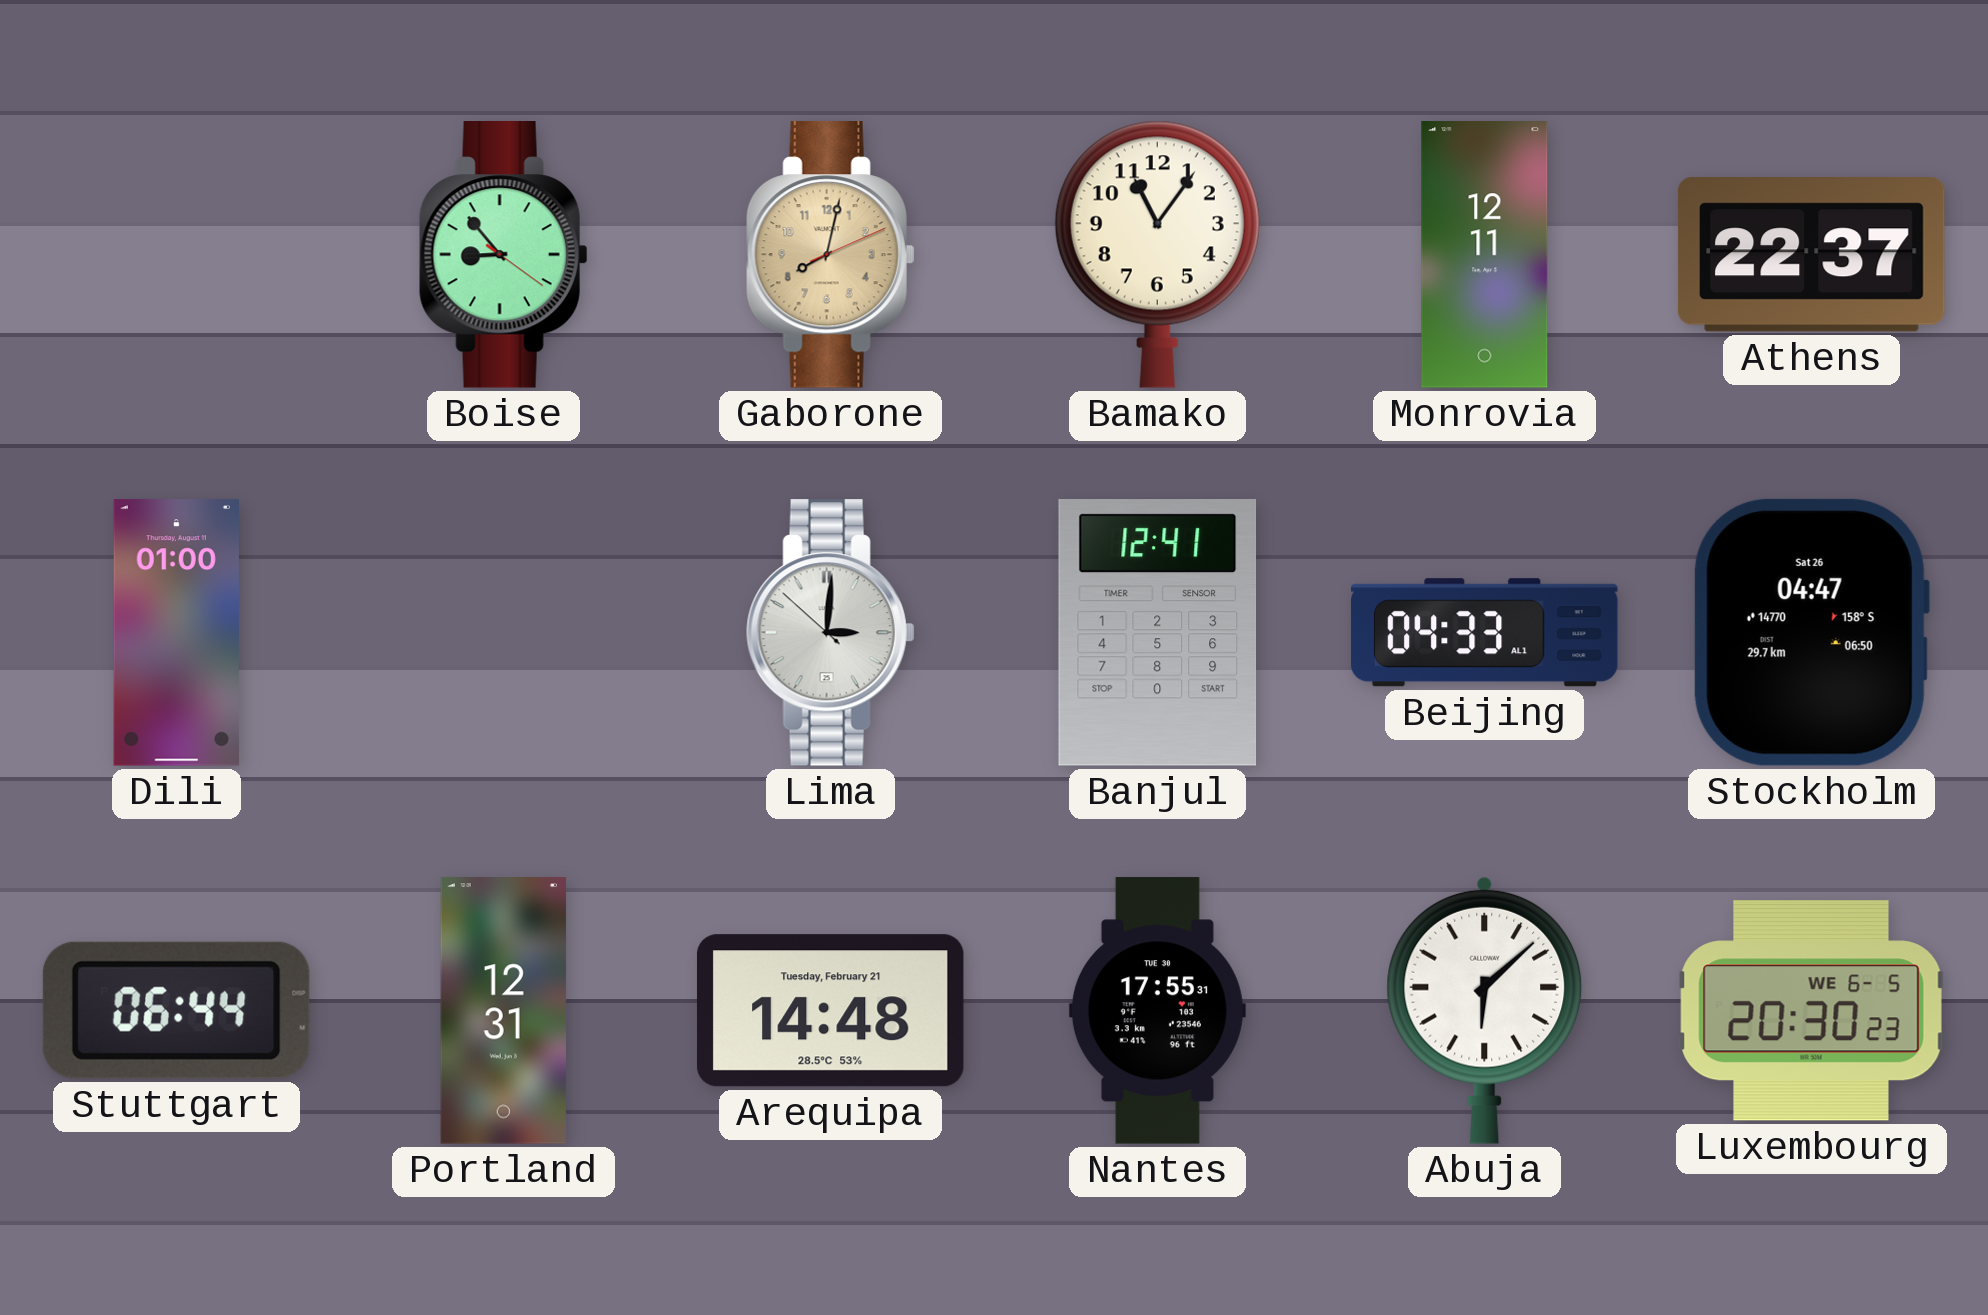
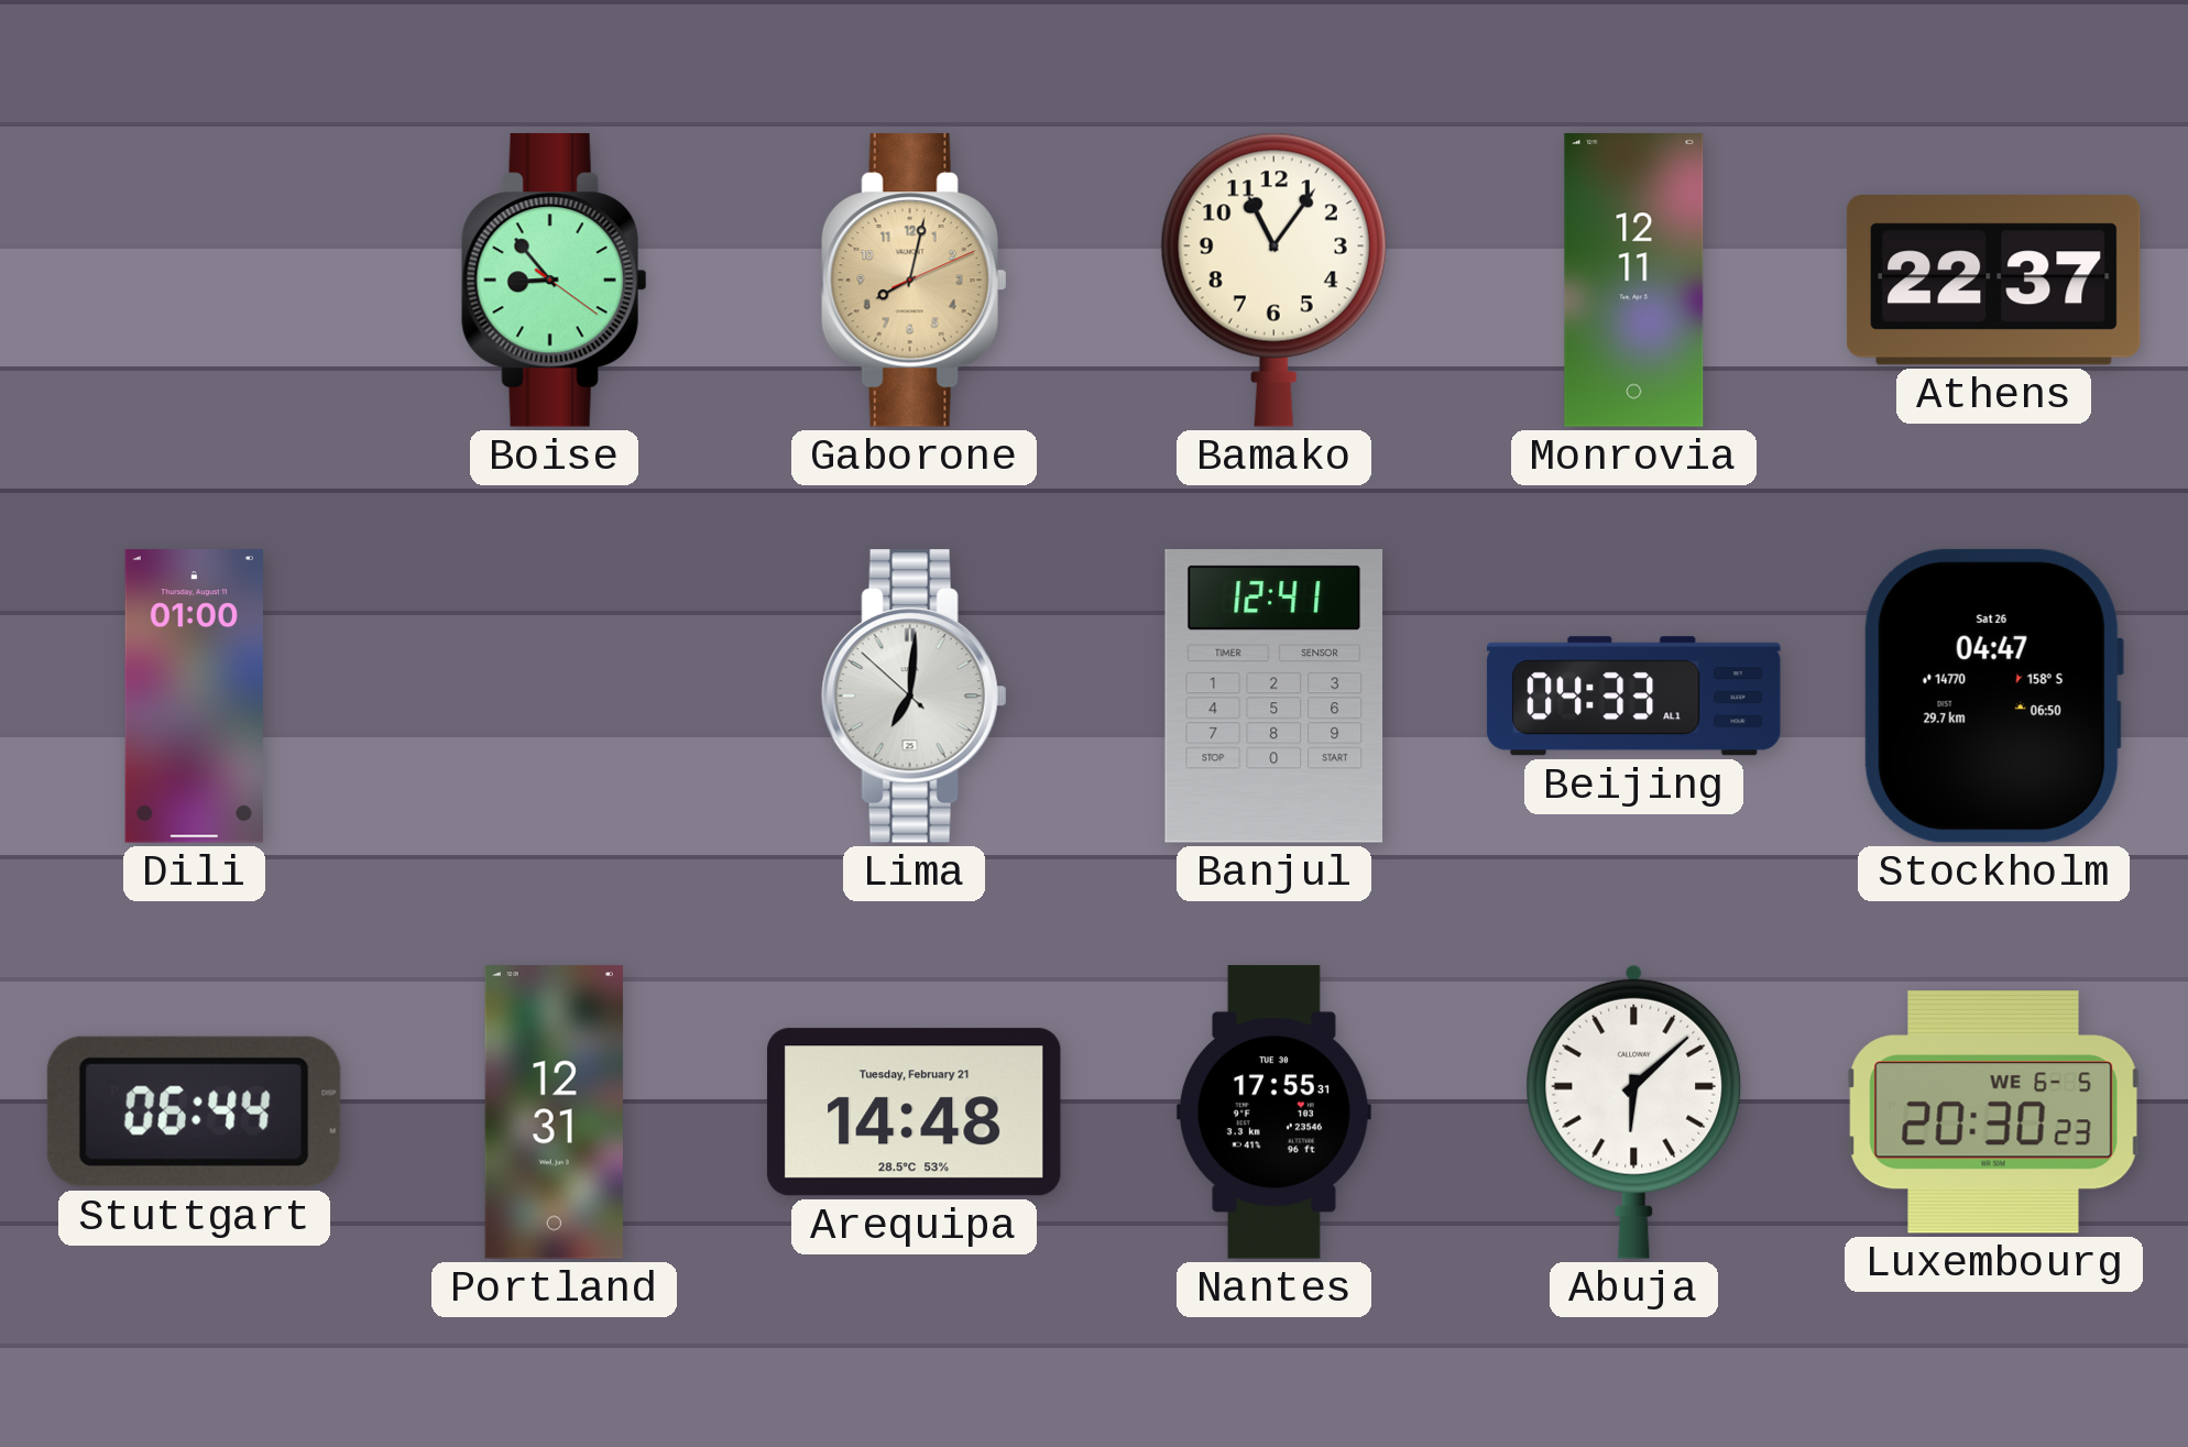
Lima: 3:00 -> 7:00 (914, 697)
